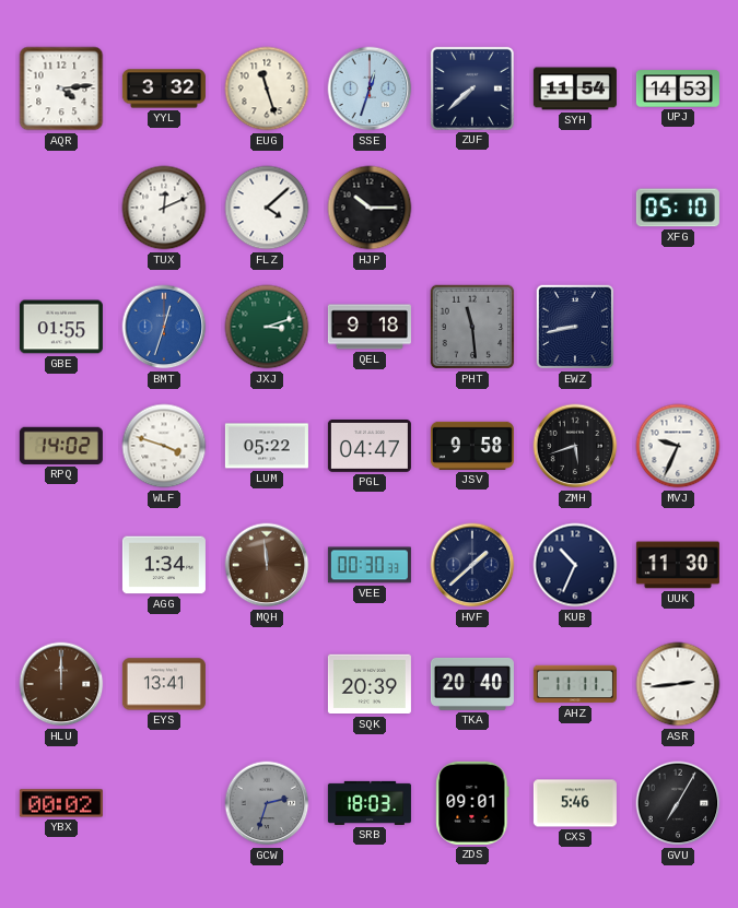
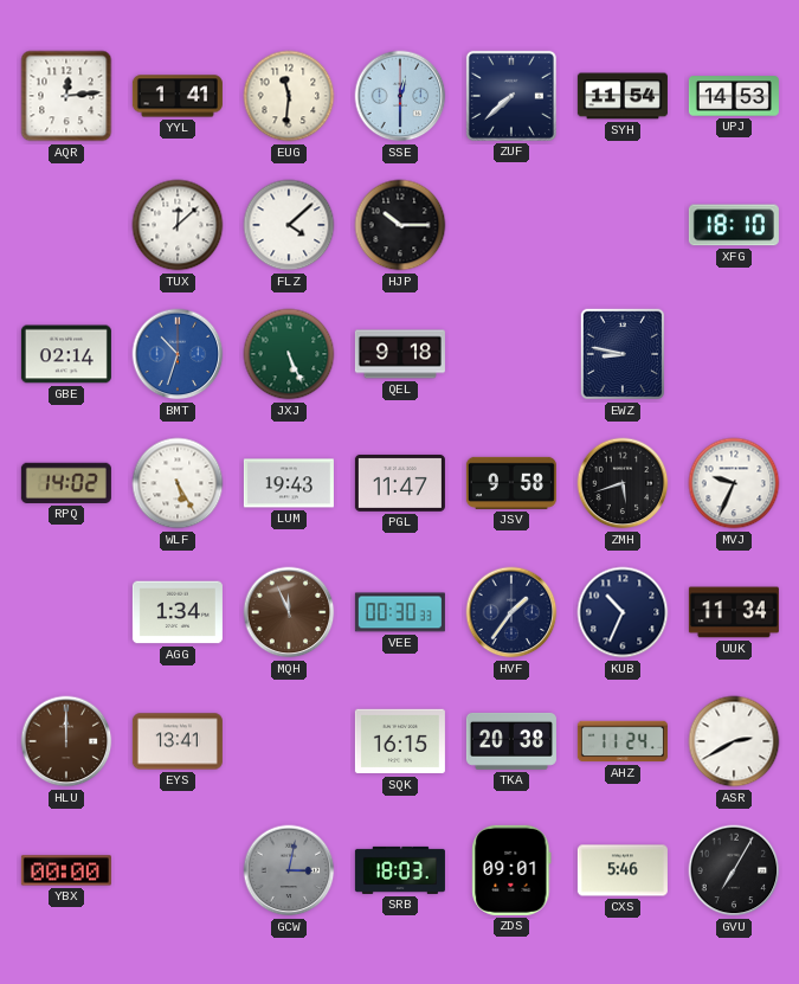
AQR: 4:14 -> 12:14 (66, 96)
YYL: 3:32 -> 1:41 (178, 96)
EUG: 11:27 -> 11:31 (289, 96)
SSE: 12:33 -> 12:30 (400, 96)
TUX: 12:11 -> 12:08 (178, 225)
XFG: 05:10 -> 18:10 (734, 225)
GBE: 01:55 -> 02:14 (66, 354)
BMT: 12:33 -> 10:33 (178, 354)
JXJ: 3:12 -> 5:26 (289, 354)
PHT: 11:29 -> none (472, 327)
EWZ: 8:43 -> 8:47 (623, 354)
WLF: 3:48 -> 5:25 (178, 483)
LUM: 05:22 -> 19:43 (289, 483)
PGL: 04:47 -> 11:47 (400, 483)
MQH: 11:59 -> 11:56 (289, 612)
HVF: 1:38 -> 1:36 (511, 612)
UUK: 11:30 -> 11:34 (734, 612)
SQK: 20:39 -> 16:15 (400, 741)
TKA: 20:40 -> 20:38 (511, 741)
AHZ: 11:11 -> 11:24 (623, 741)
ASR: 2:44 -> 2:40 (734, 741)
YBX: 00:02 -> 00:00 (66, 870)
GCW: 2:33 -> 3:02 (289, 870)
